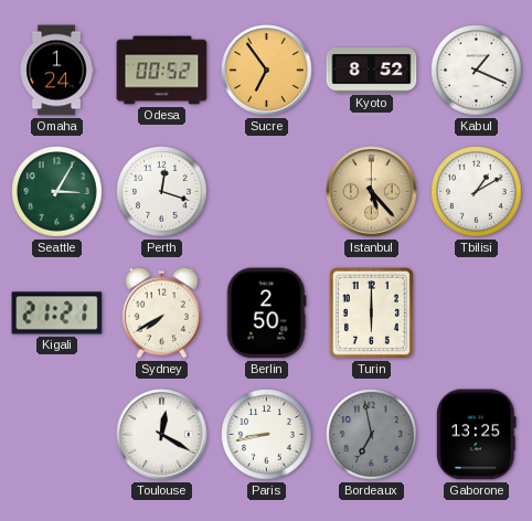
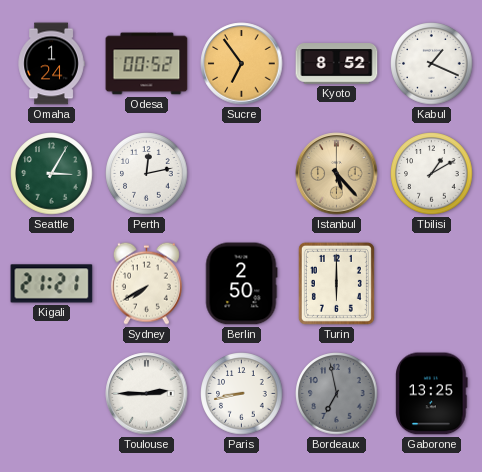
Perth: 12:18 -> 12:13 (147, 174)
Toulouse: 12:20 -> 2:45 (147, 394)
